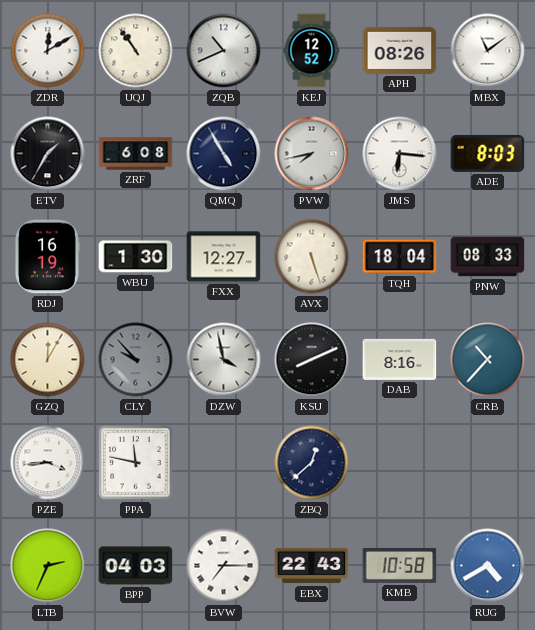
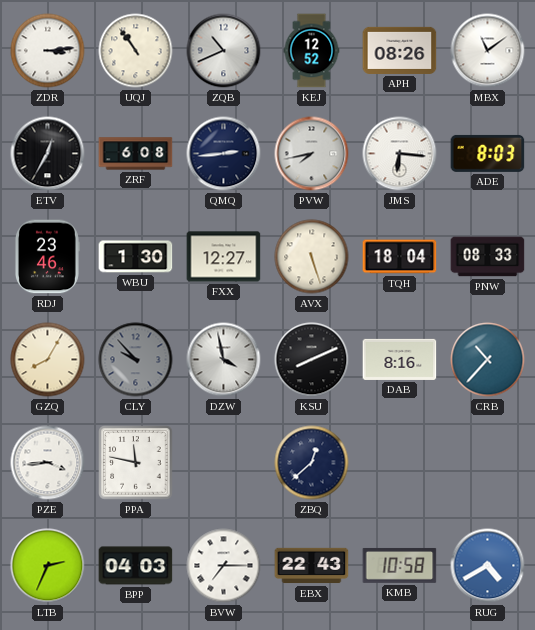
ZDR: 12:10 -> 3:14 (48, 51)
ETV: 1:35 -> 12:35 (48, 154)
QMQ: 4:55 -> 2:44 (224, 154)
RDJ: 16:19 -> 23:46 (47, 257)
GZQ: 12:05 -> 8:05 (48, 360)
